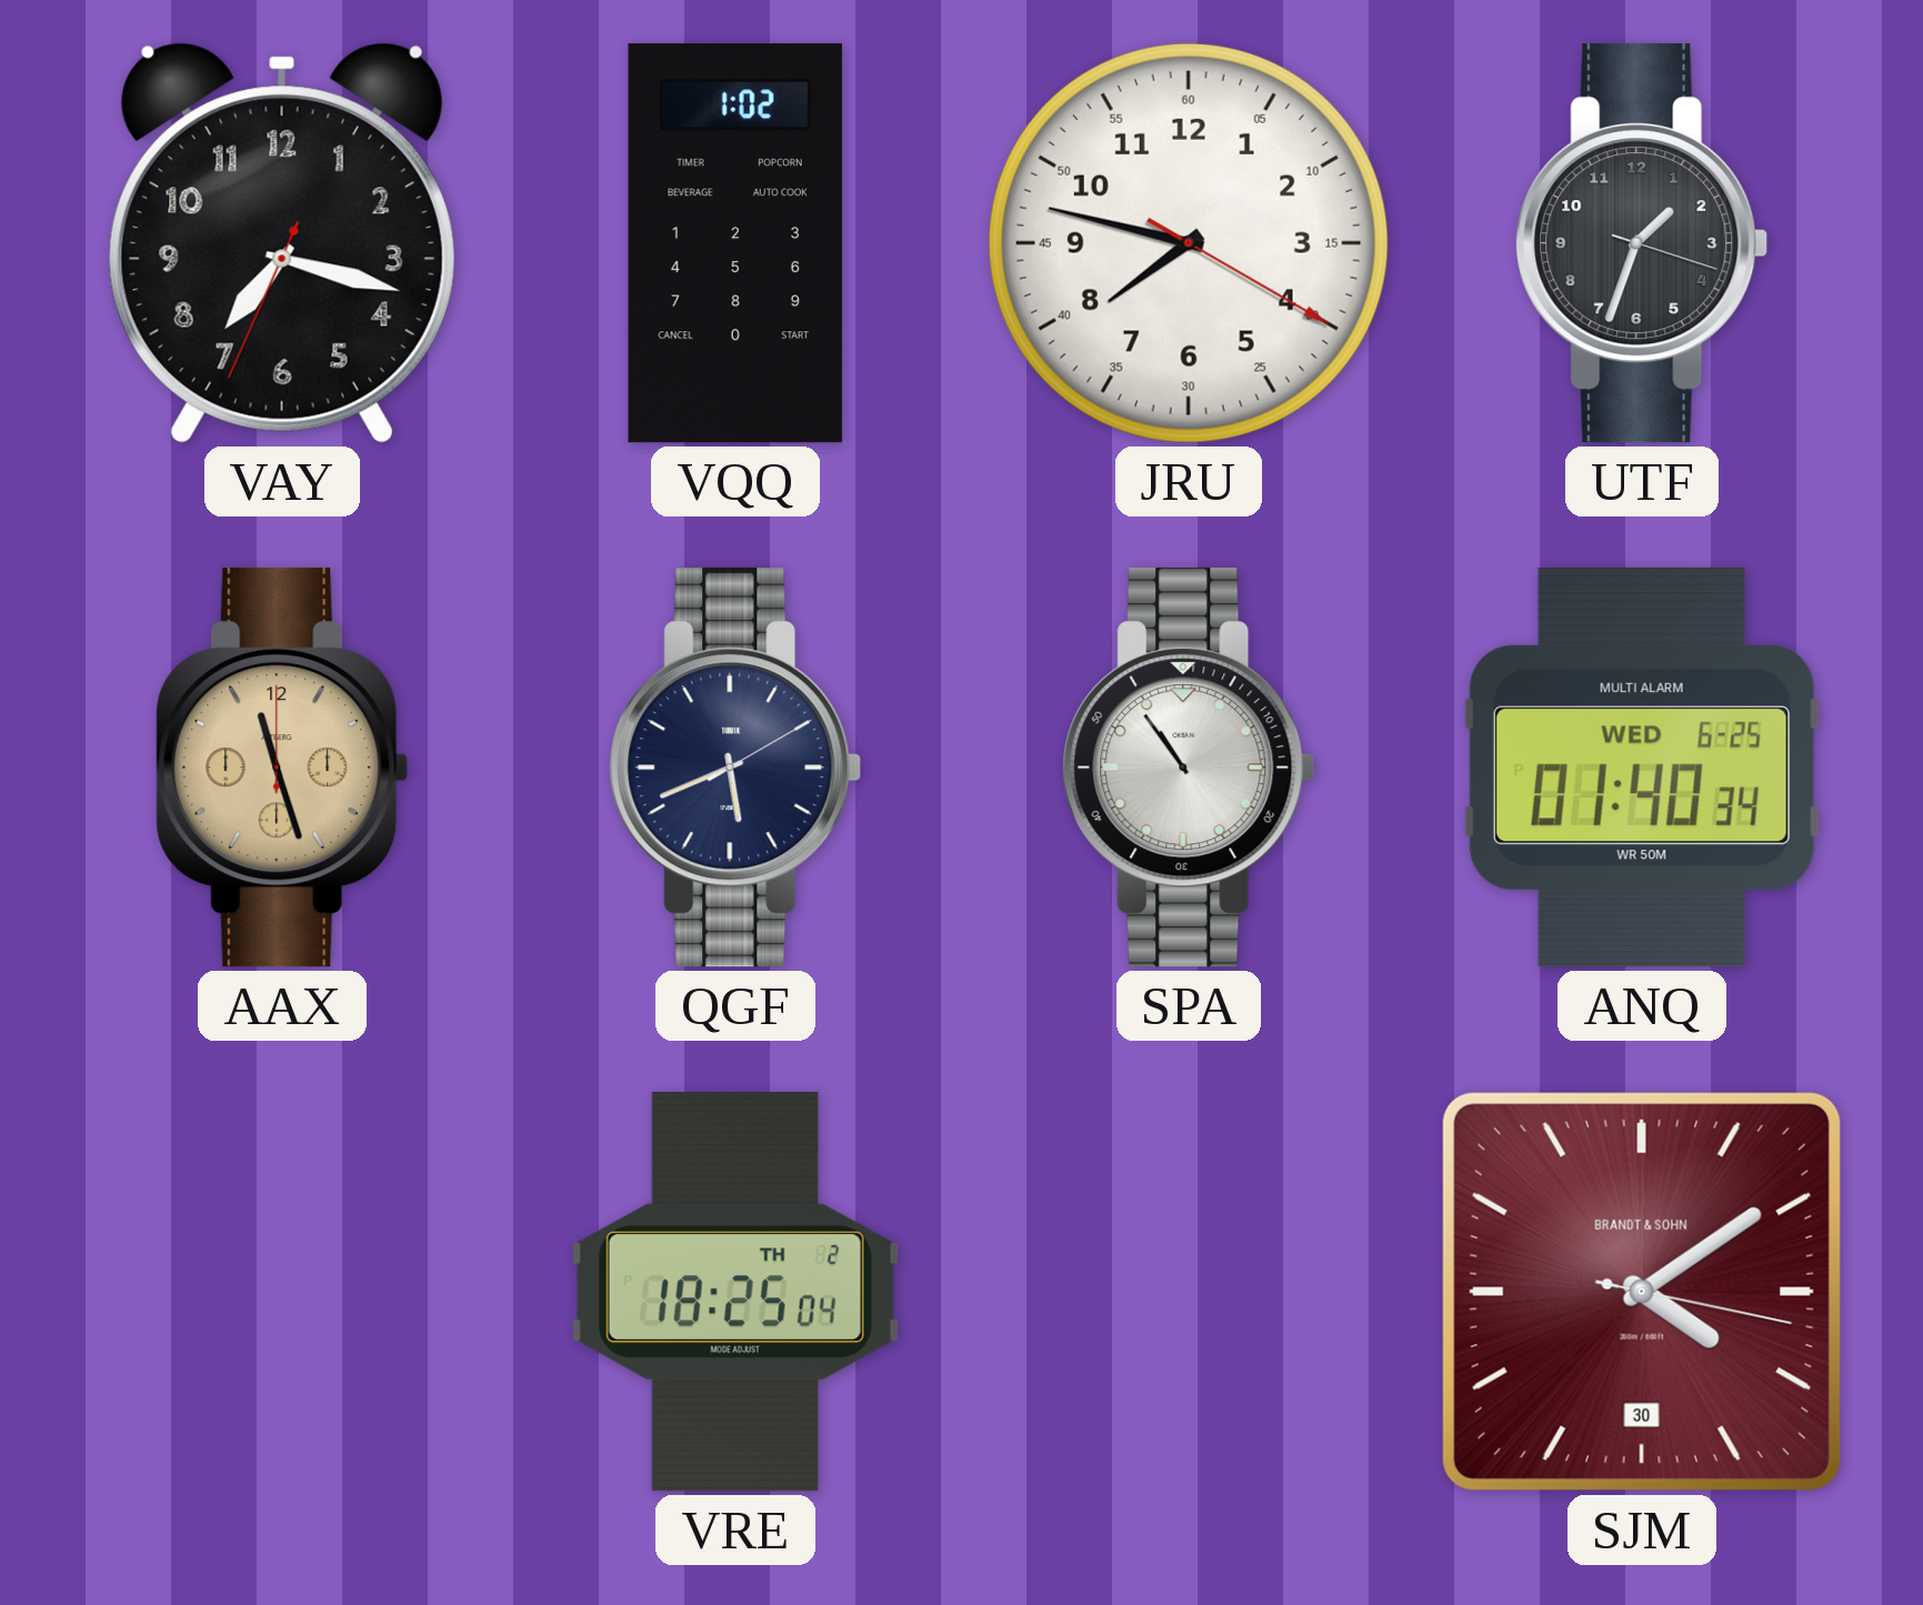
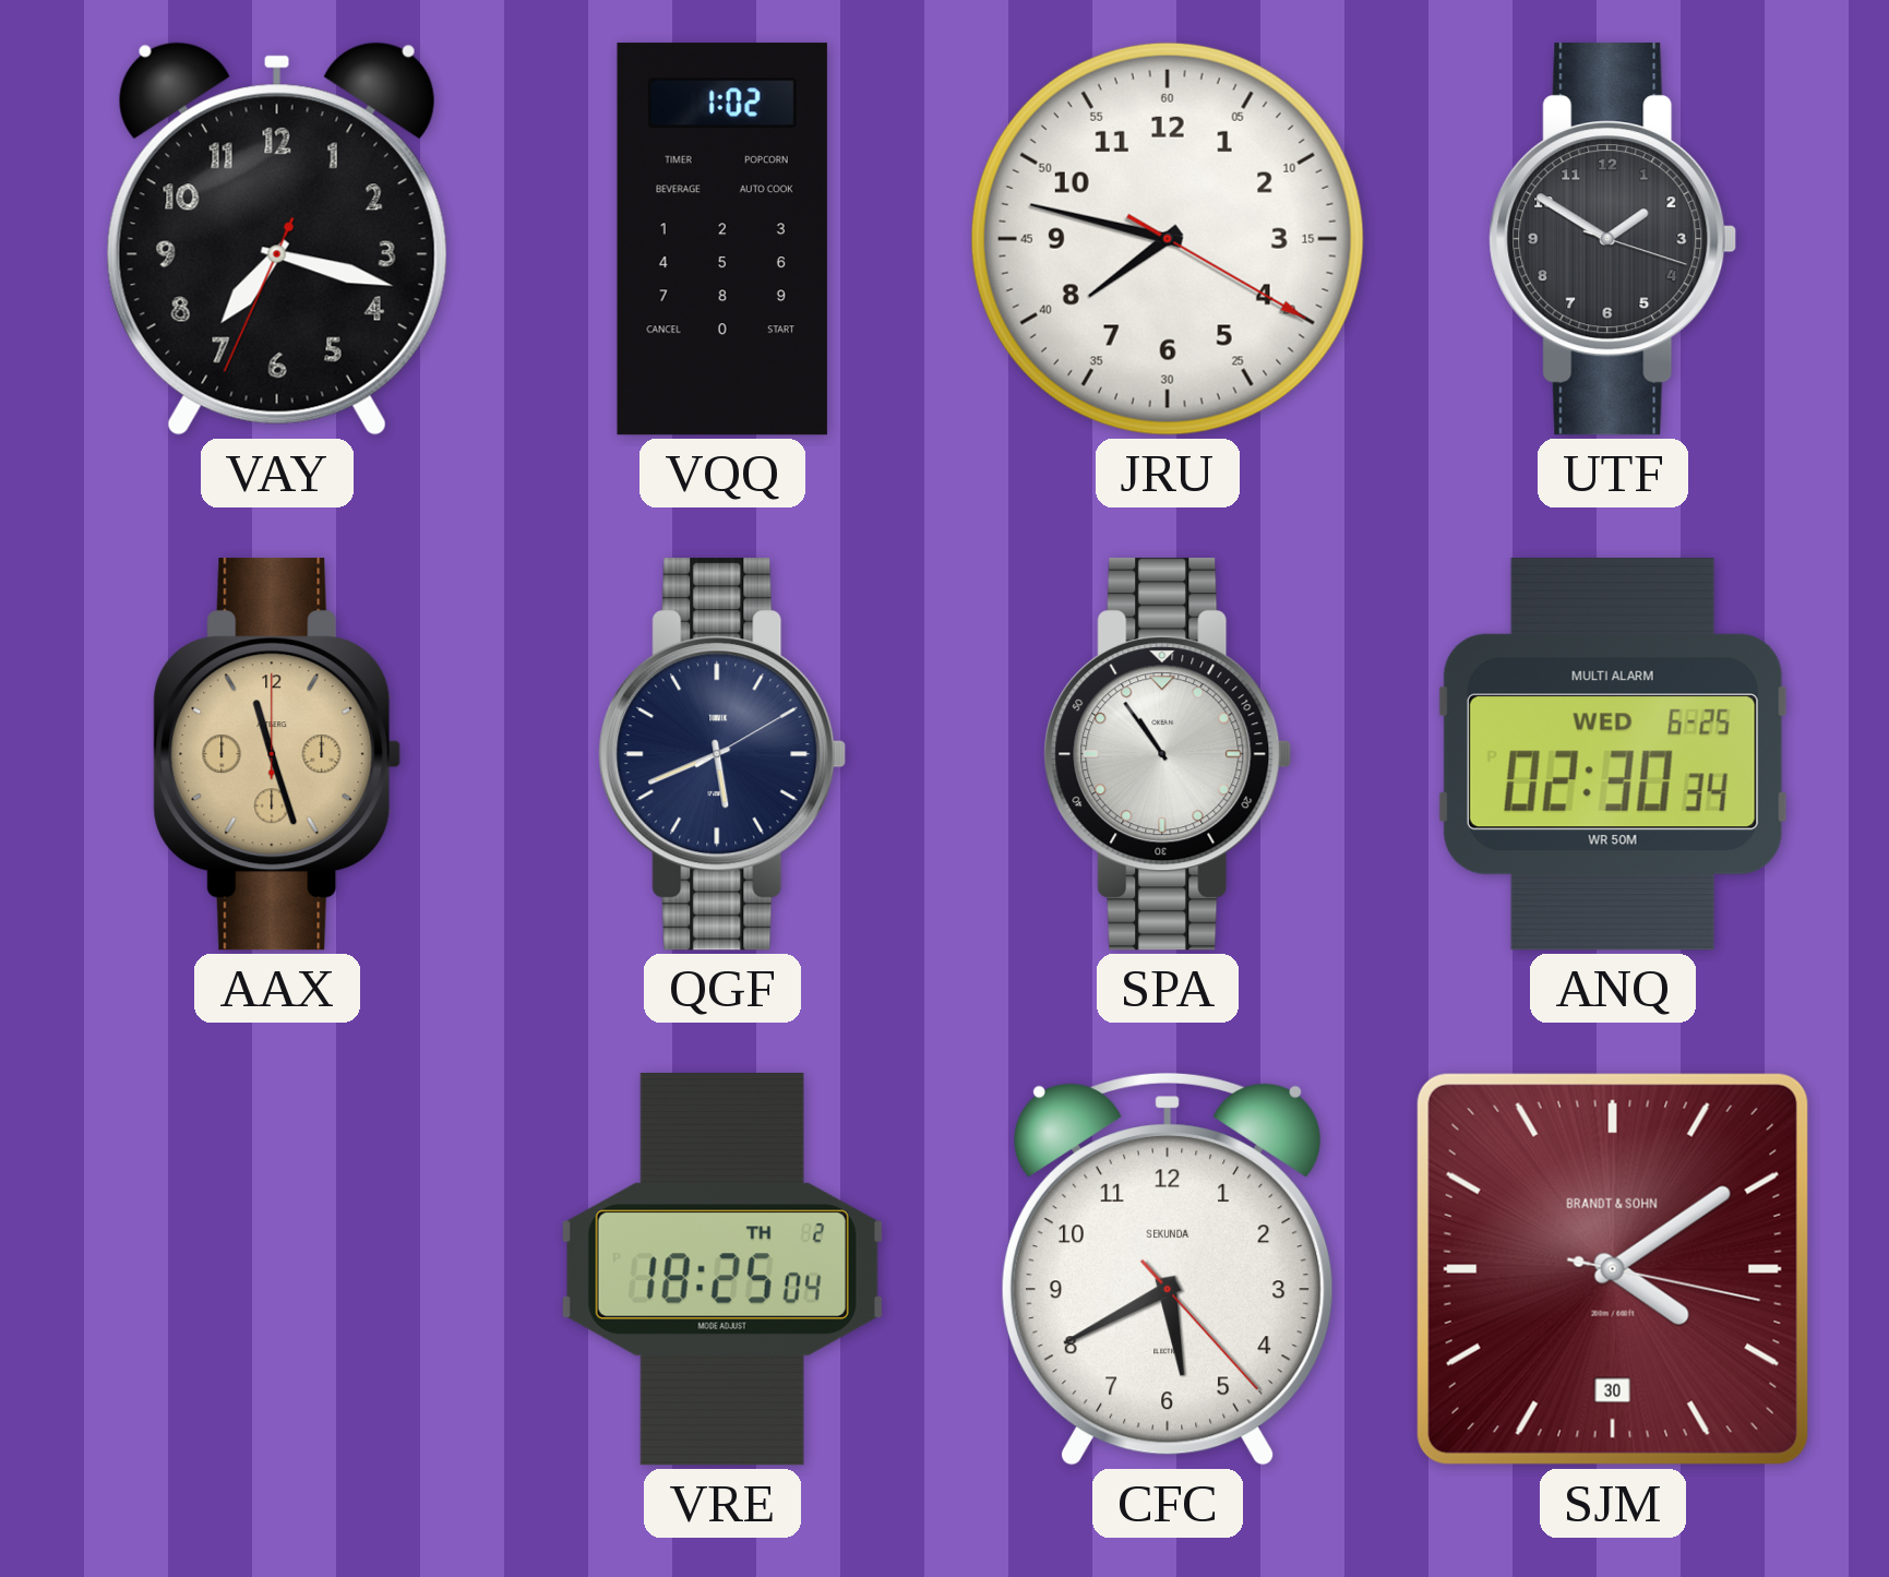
UTF: 1:33 -> 1:50 (1613, 239)
ANQ: 01:40 -> 02:30 (1613, 754)
CFC: none -> 5:40 (1168, 1269)
